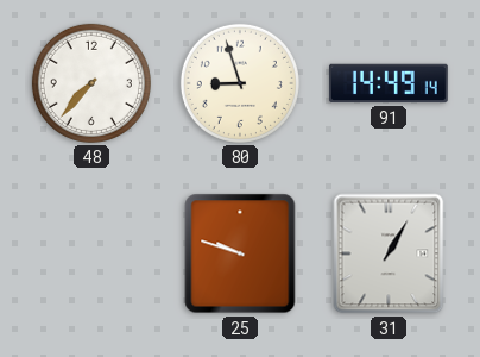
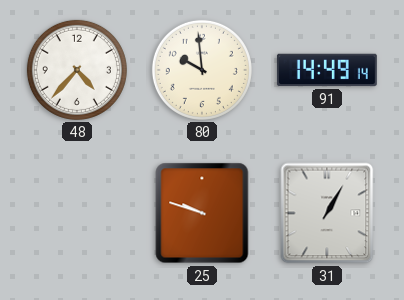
48: 7:37 -> 4:37 (77, 70)
80: 8:57 -> 9:59 (202, 70)
